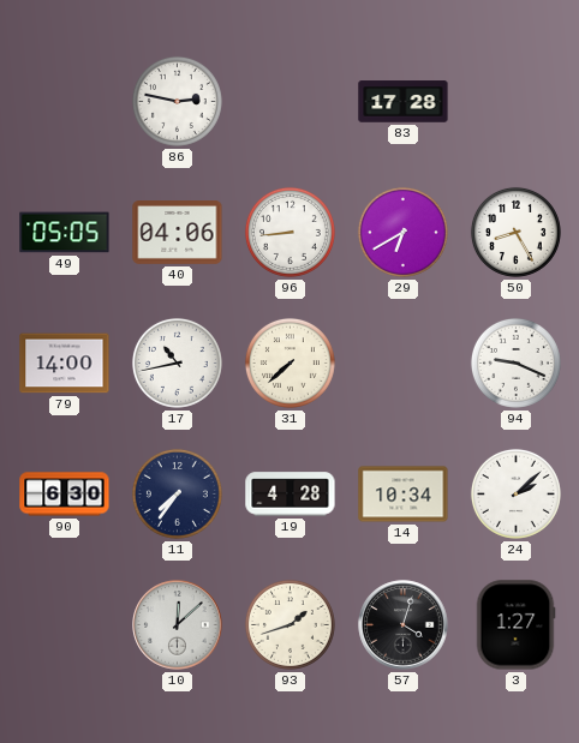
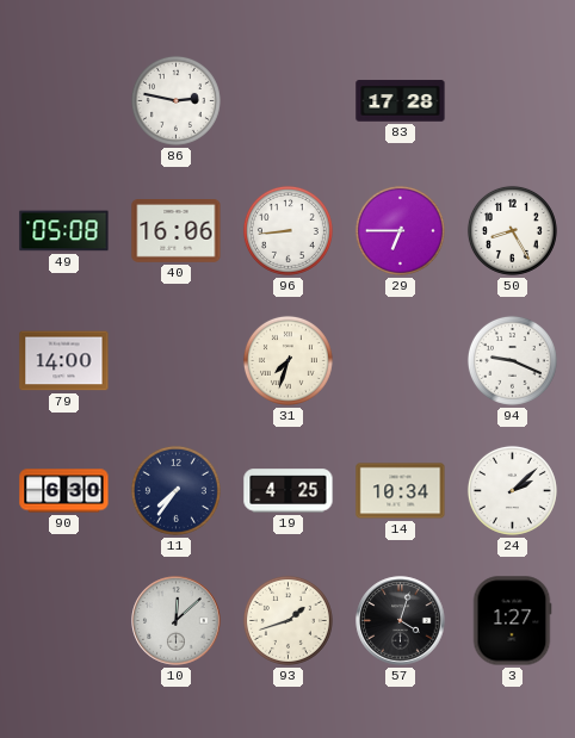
49: 05:05 -> 05:08 (64, 231)
40: 04:06 -> 16:06 (177, 231)
29: 6:40 -> 6:45 (400, 230)
17: 10:43 -> none (177, 362)
31: 7:38 -> 7:33 (287, 360)
19: 4:28 -> 4:25 (289, 491)
